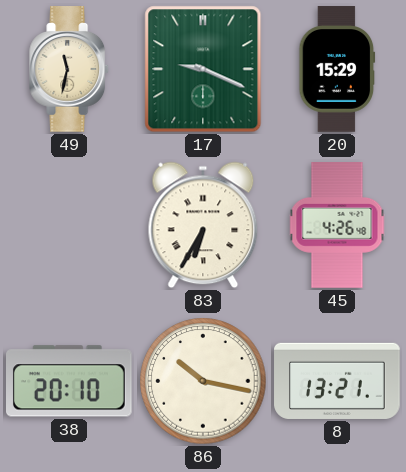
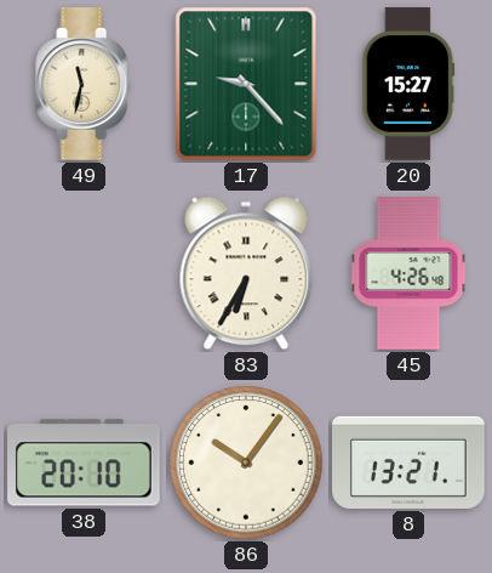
17: 9:19 -> 9:23 (246, 84)
20: 15:29 -> 15:27 (408, 84)
86: 10:17 -> 10:06 (246, 463)
